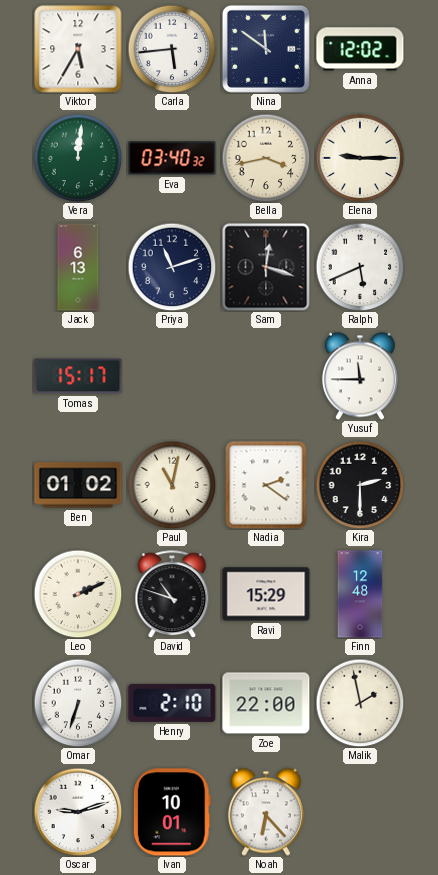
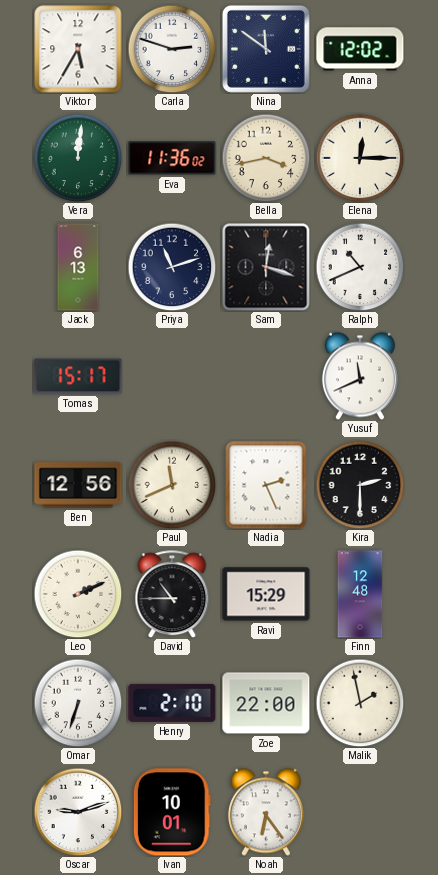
Carla: 5:44 -> 2:48 (172, 49)
Eva: 03:40 -> 11:36 (172, 158)
Elena: 9:15 -> 12:15 (360, 158)
Ralph: 5:41 -> 10:41 (360, 267)
Yusuf: 11:45 -> 11:41 (360, 376)
Ben: 01:02 -> 12:56 (78, 485)
Paul: 11:02 -> 11:41 (172, 485)
Nadia: 2:21 -> 2:26 (266, 485)
David: 10:48 -> 10:45 (172, 594)
Noah: 6:23 -> 6:24 (266, 812)
